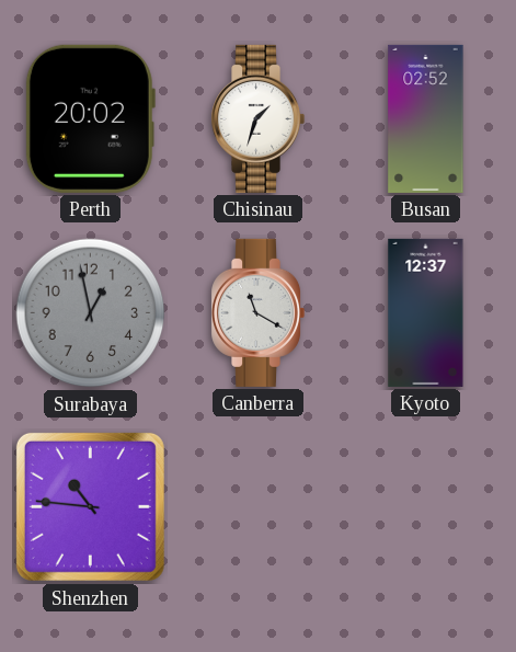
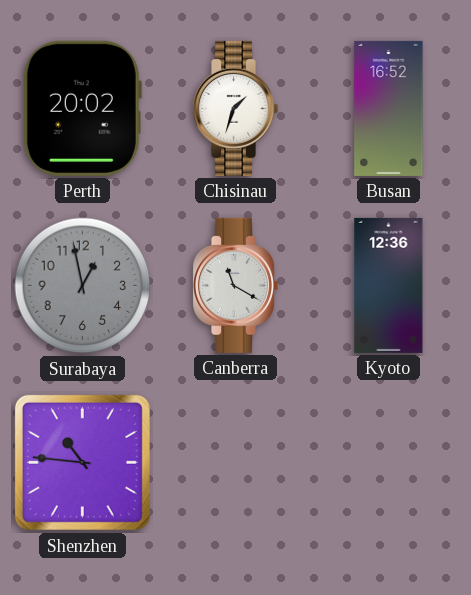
Busan: 02:52 -> 16:52 (389, 108)
Kyoto: 12:37 -> 12:36 (389, 285)
